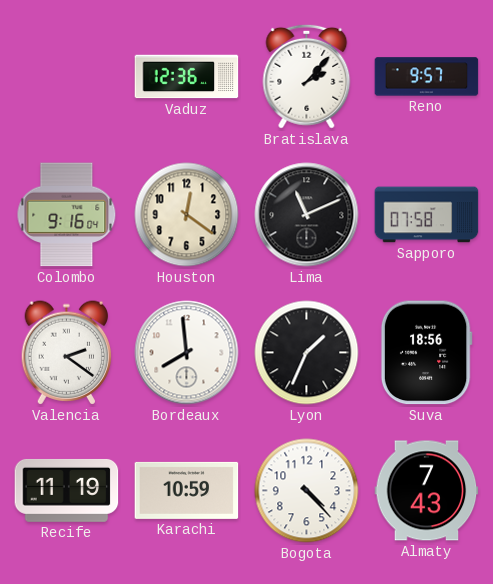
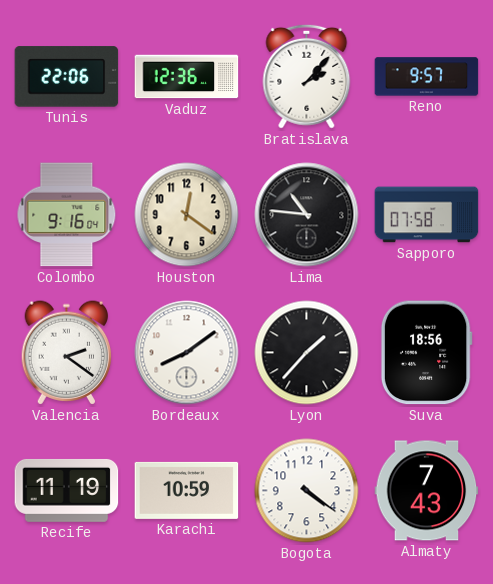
Tunis: none -> 22:06 (67, 77)
Lima: 11:11 -> 10:46 (307, 215)
Bordeaux: 7:59 -> 8:09 (187, 353)
Lyon: 1:34 -> 1:37 (307, 353)
Bogota: 4:23 -> 4:21 (307, 491)
